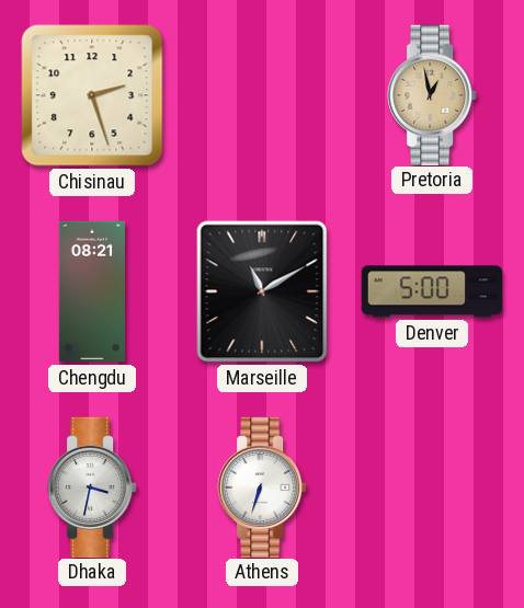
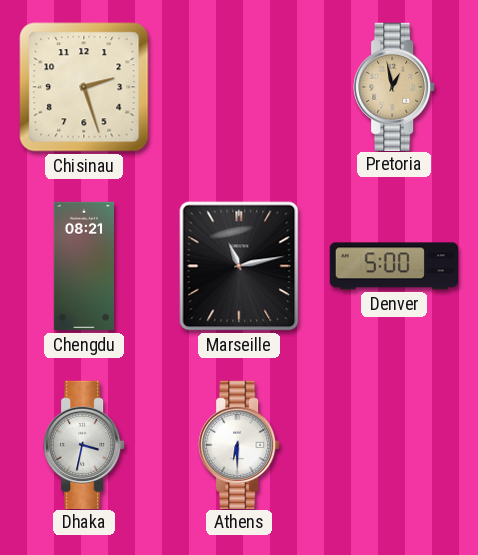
Marseille: 11:10 -> 11:13 (239, 266)
Athens: 6:33 -> 6:30 (239, 444)
